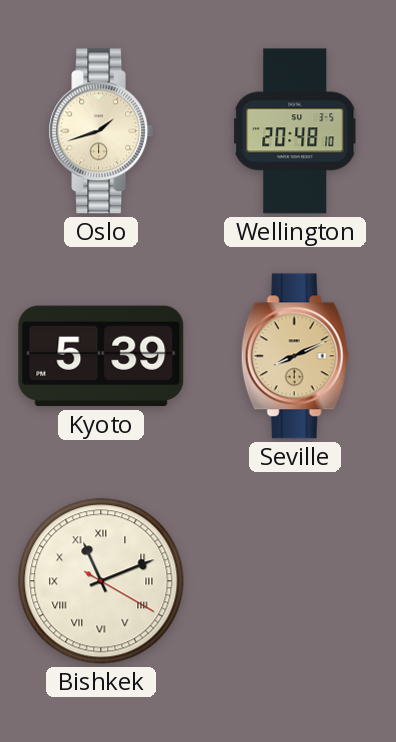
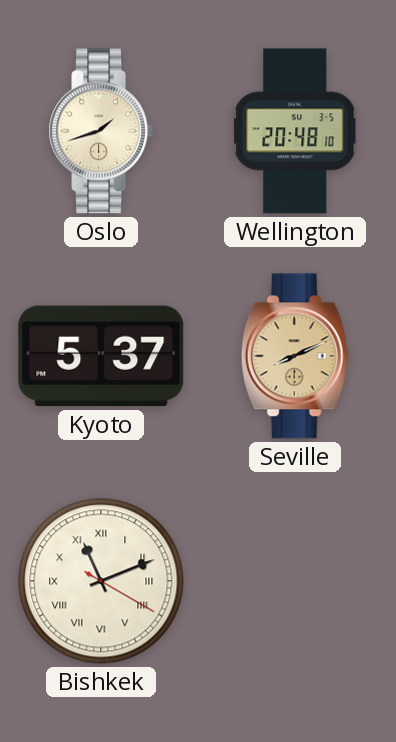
Kyoto: 5:39 -> 5:37 (101, 356)
